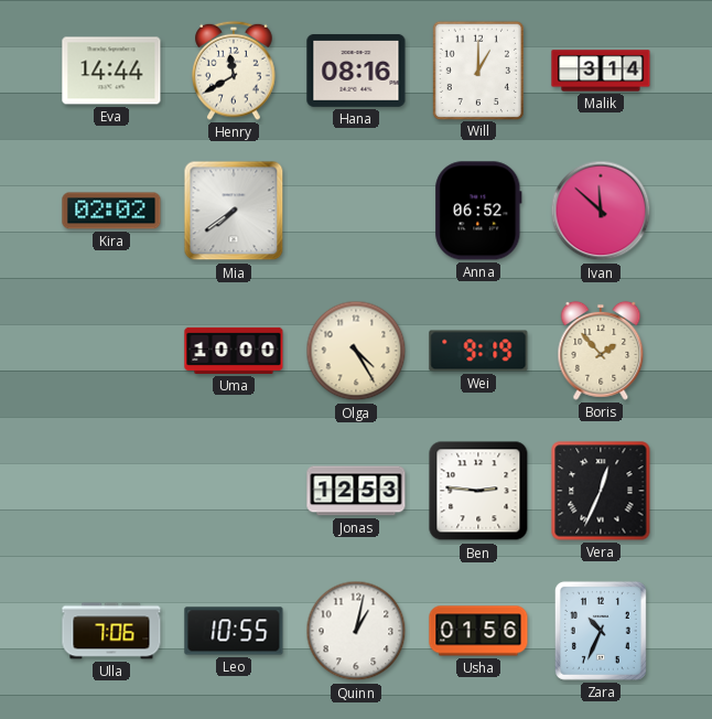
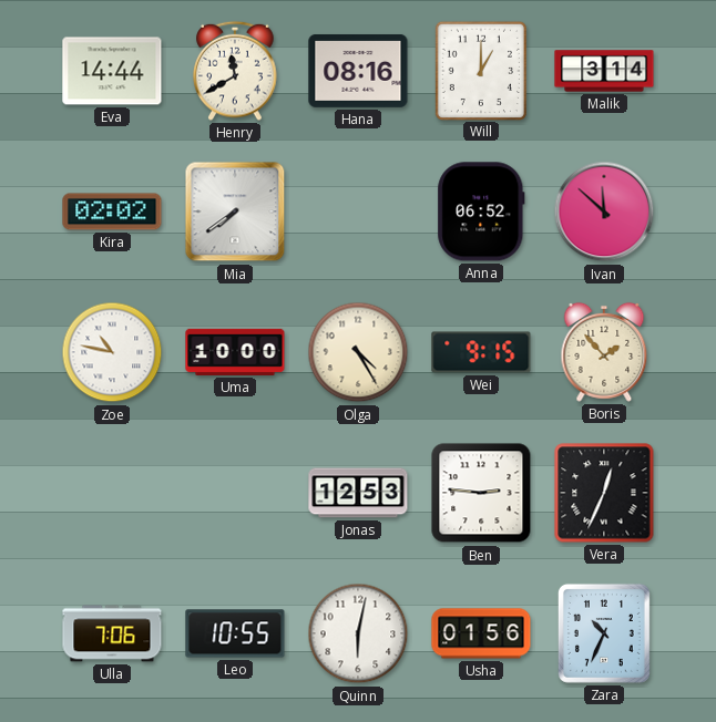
Zoe: none -> 10:47 (112, 352)
Wei: 9:19 -> 9:15 (481, 352)
Quinn: 1:02 -> 6:02 (358, 633)
